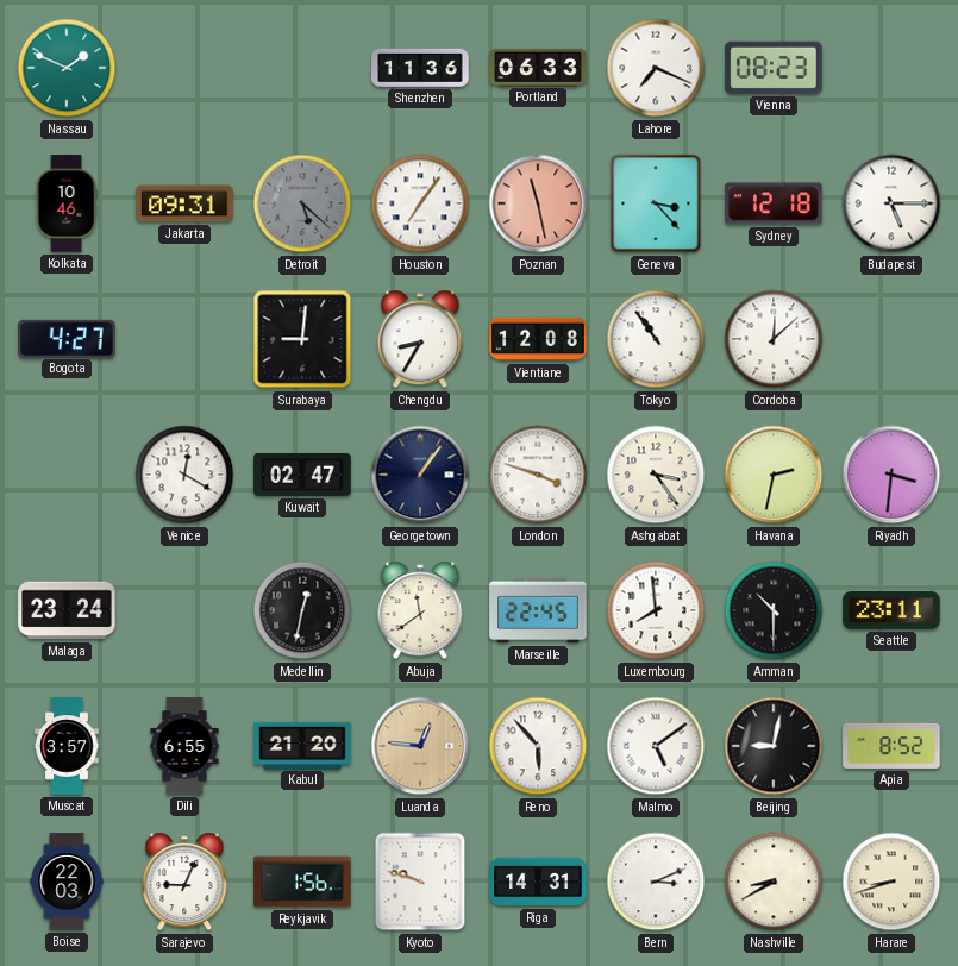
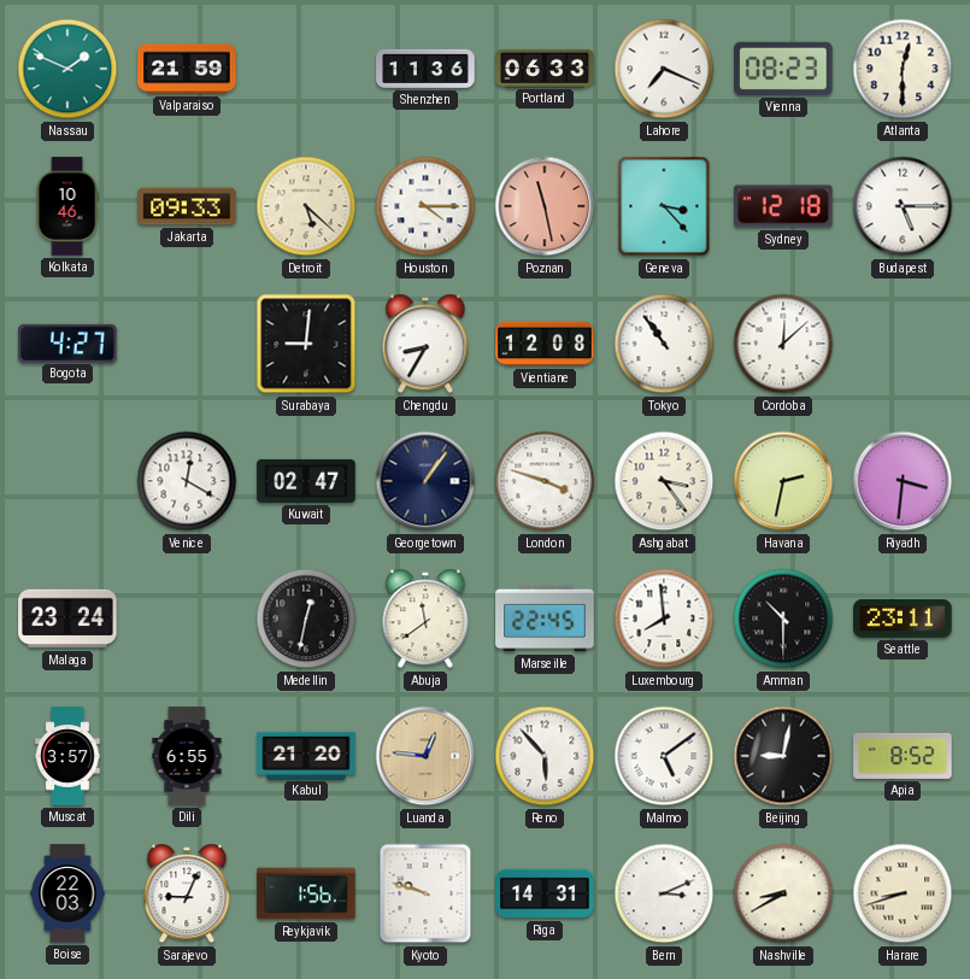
Valparaiso: none -> 21:59 (187, 69)
Atlanta: none -> 12:30 (903, 69)
Jakarta: 09:31 -> 09:33 (187, 206)
Detroit dial: grey -> cream (306, 206)
Houston: 7:06 -> 4:15 (425, 206)
